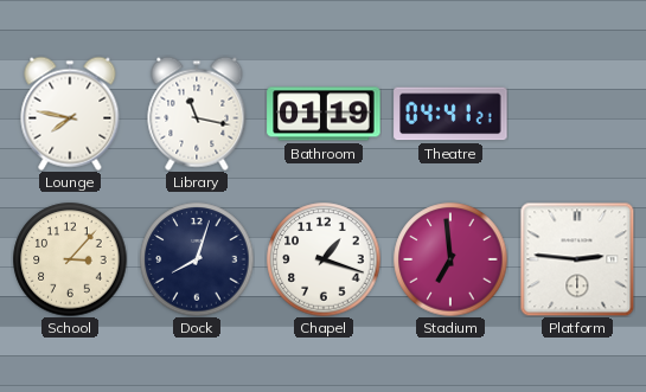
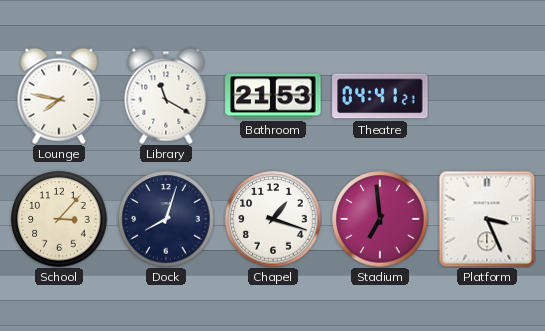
Library: 11:17 -> 11:20 (166, 96)
Bathroom: 01:19 -> 21:53 (273, 96)
Platform: 2:46 -> 3:26 (487, 219)
